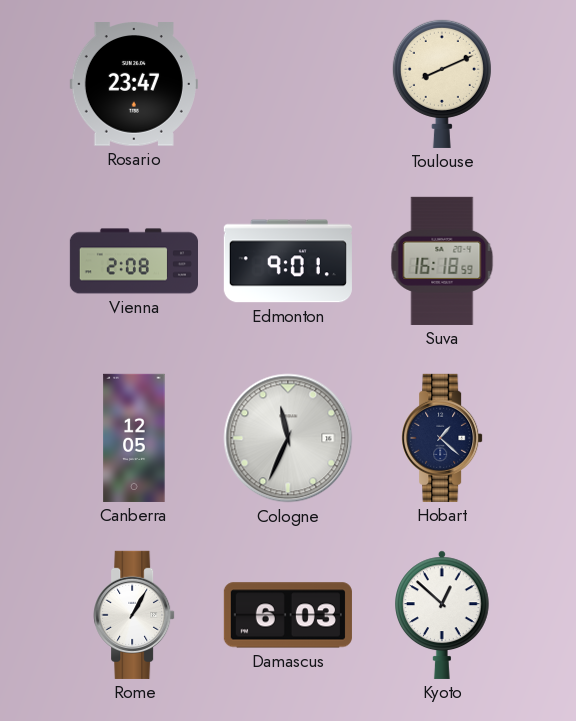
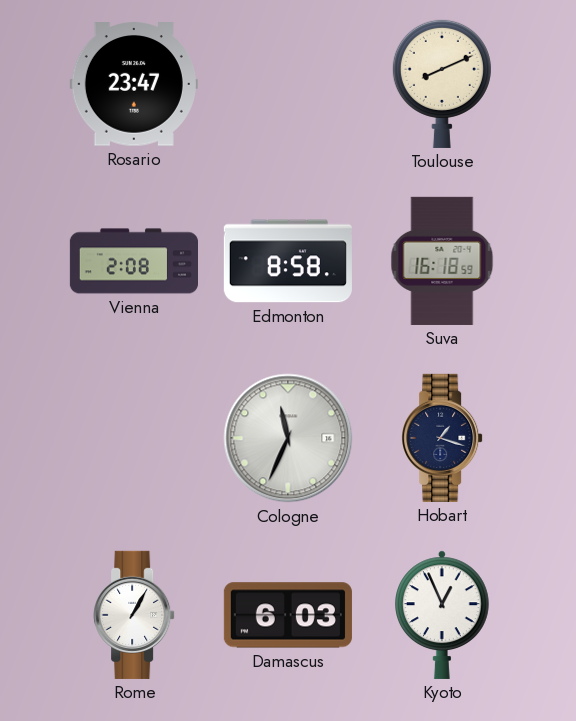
Edmonton: 9:01 -> 8:58 (288, 261)
Canberra: 12:05 -> none (134, 438)
Hobart: 1:22 -> 1:18 (442, 438)
Kyoto: 12:52 -> 12:56 (443, 615)
